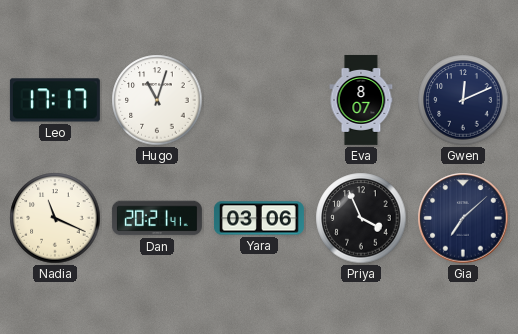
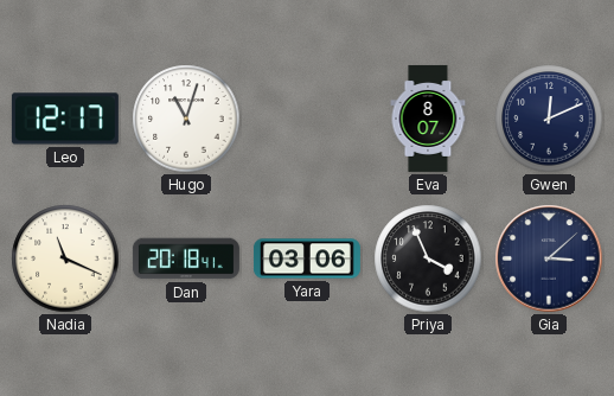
Leo: 17:17 -> 12:17 (65, 119)
Dan: 20:21 -> 20:18 (186, 258)
Gia: 7:08 -> 3:08 (549, 258)
